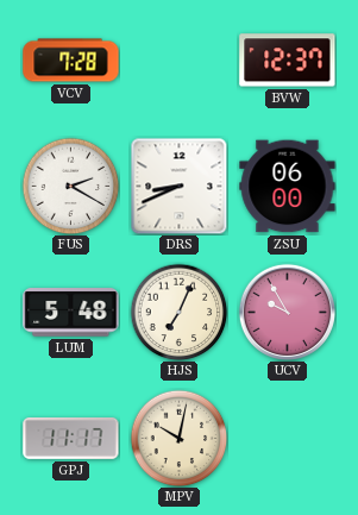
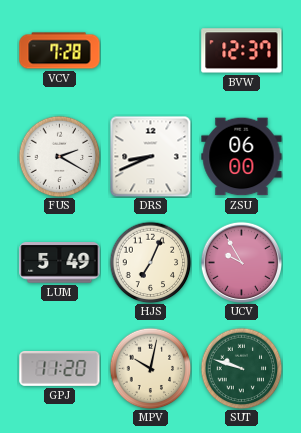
LUM: 5:48 -> 5:49 (60, 263)
GPJ: 11:17 -> 11:20 (60, 368)
SUT: none -> 9:48 (241, 368)
